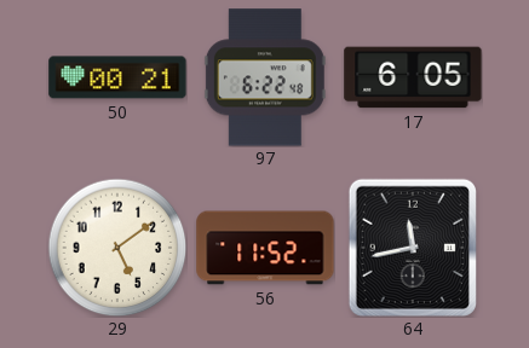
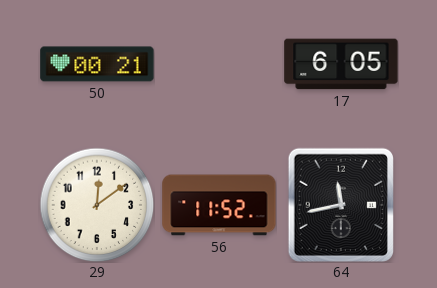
97: 6:22 -> none (265, 77)
29: 5:09 -> 12:09 (97, 205)
